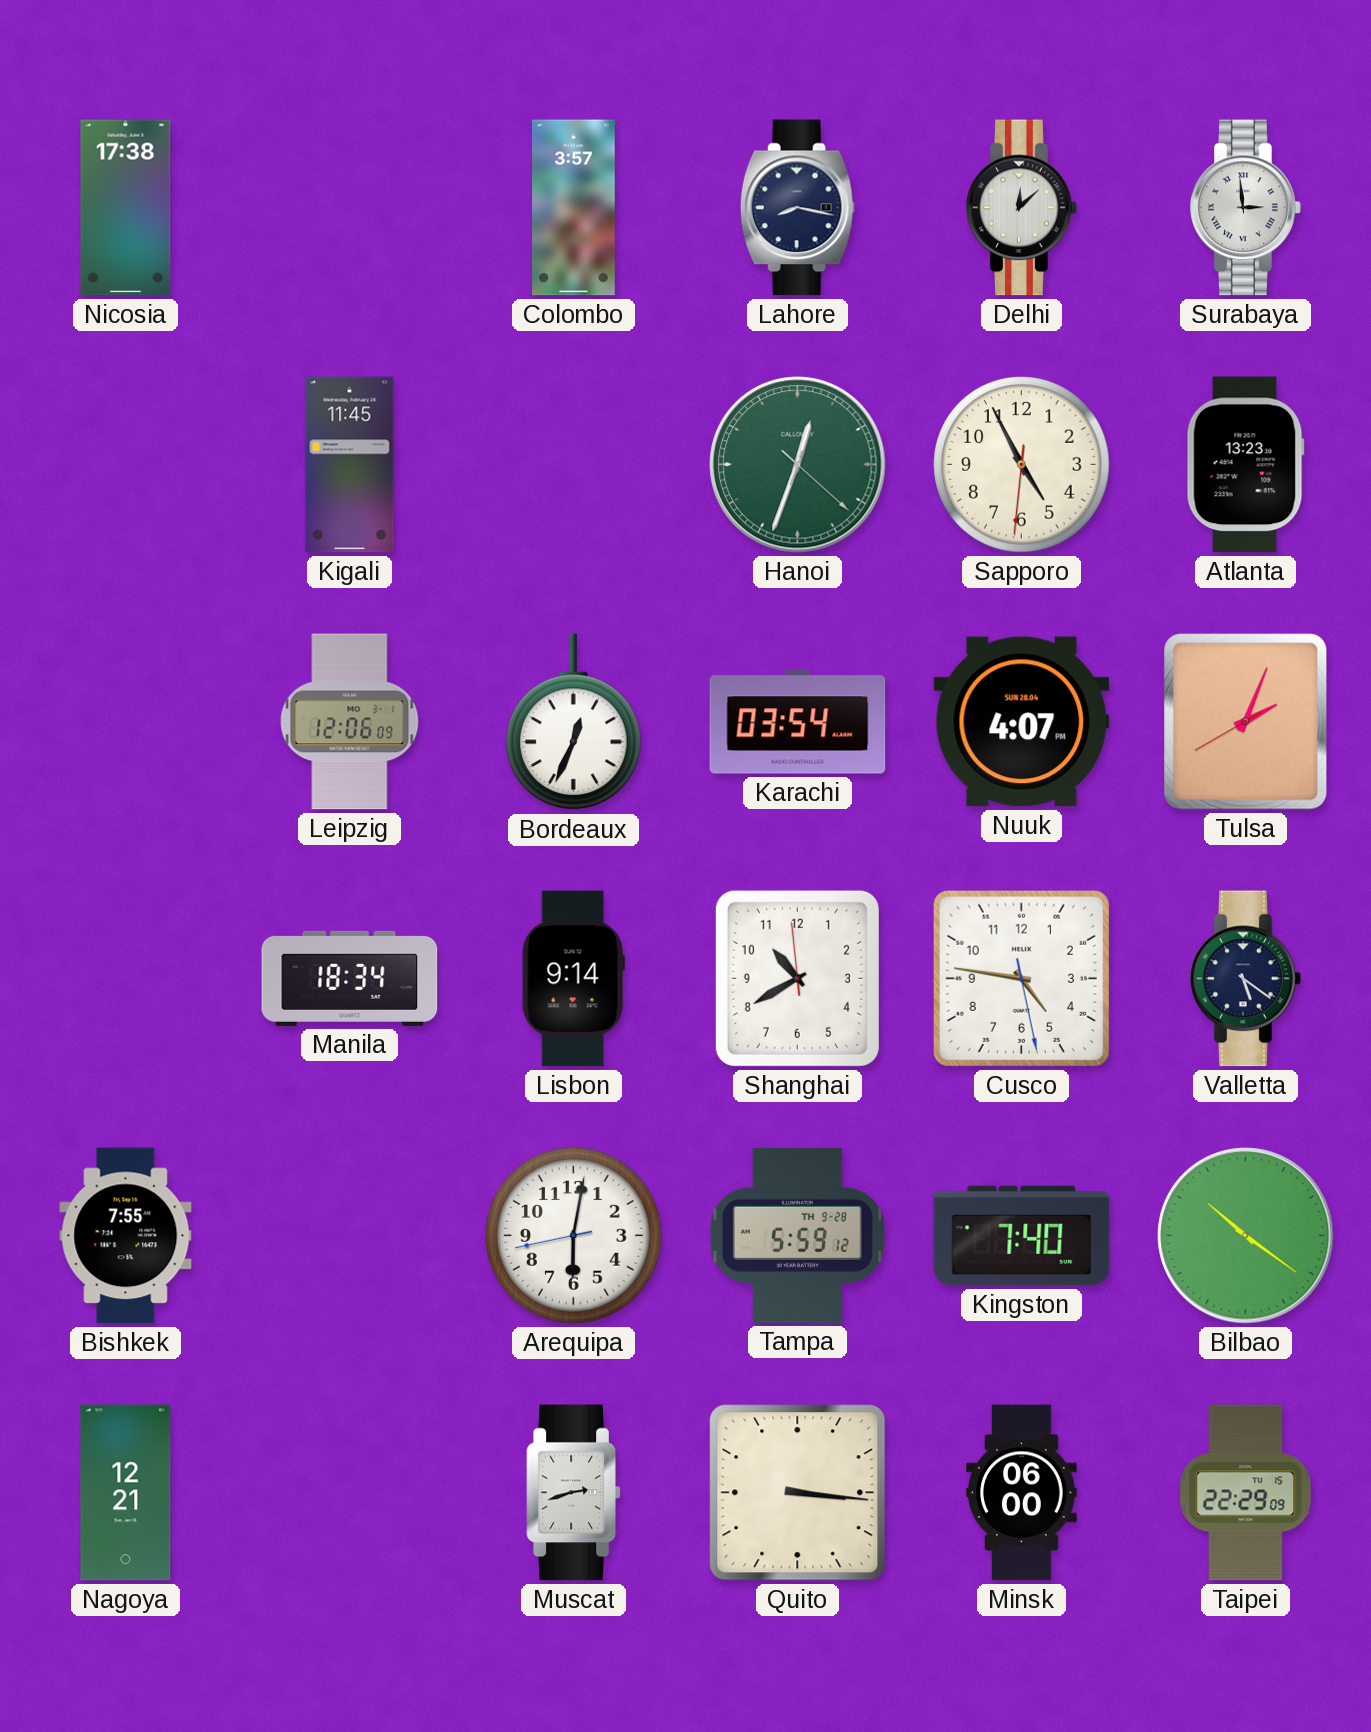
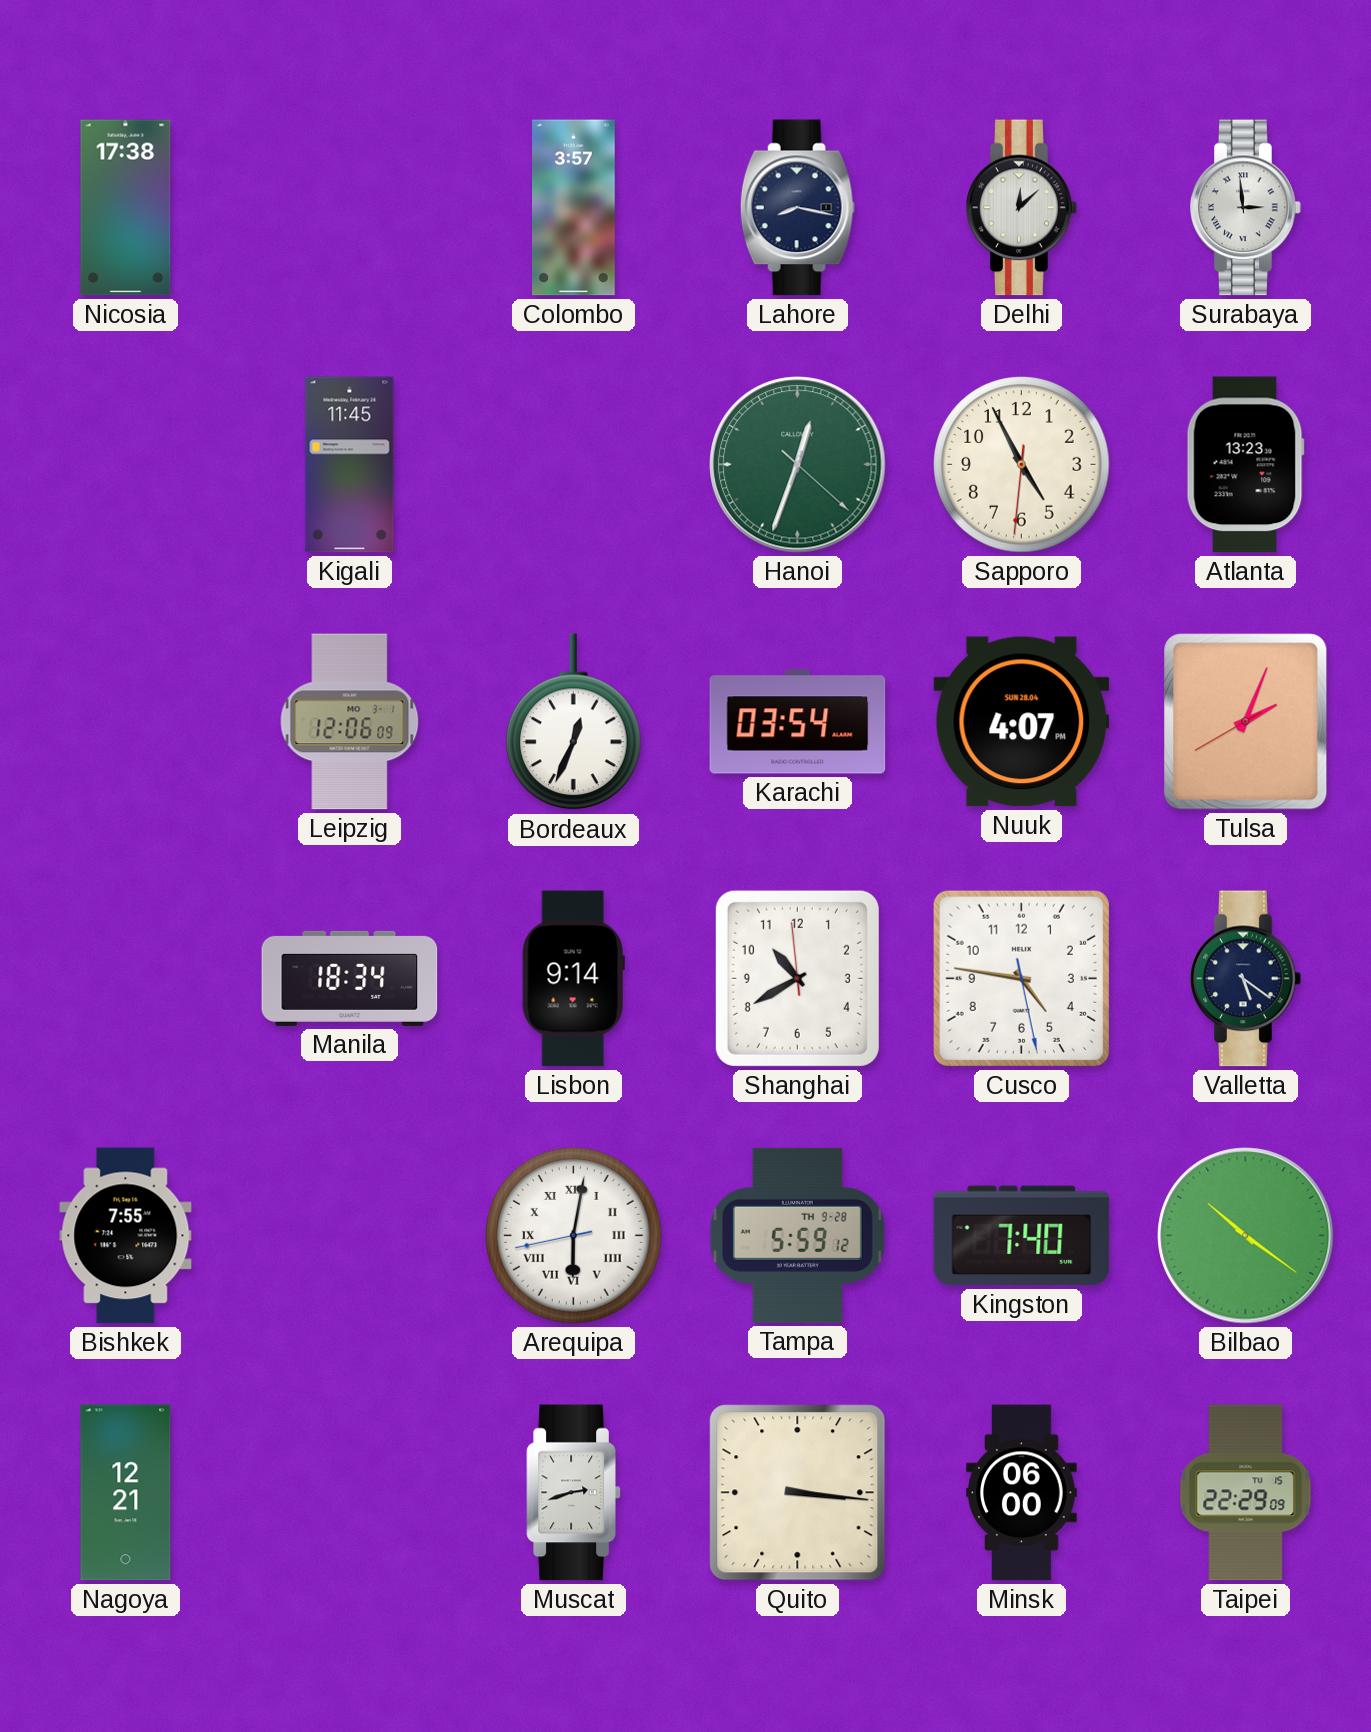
Arequipa numerals: Arabic -> Roman (574, 1236)
